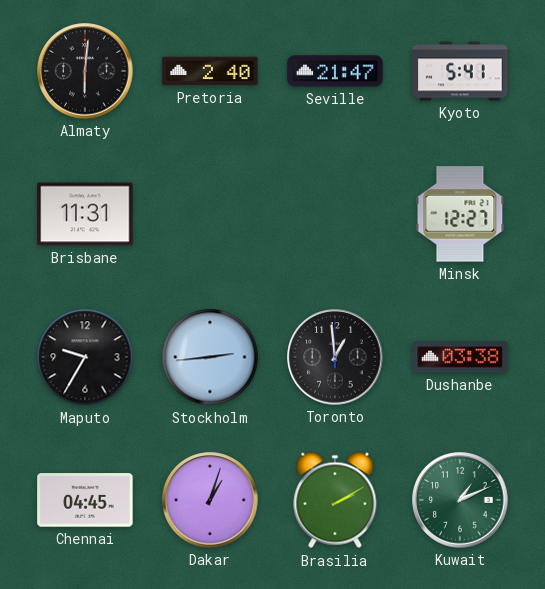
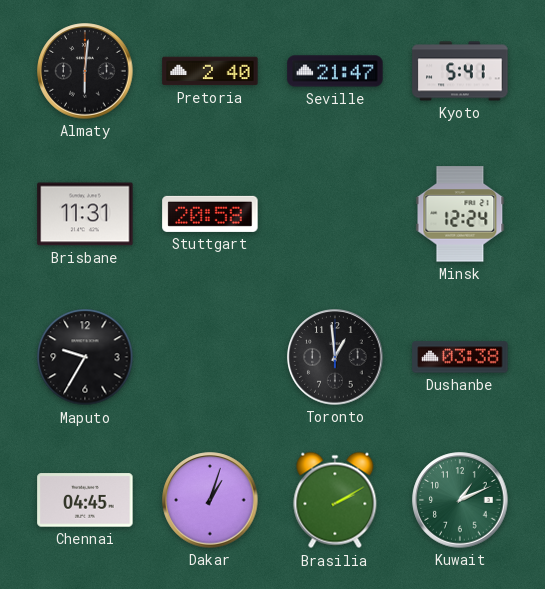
Stuttgart: none -> 20:58 (210, 214)
Minsk: 12:27 -> 12:24 (460, 214)
Stockholm: 2:44 -> none (210, 357)
